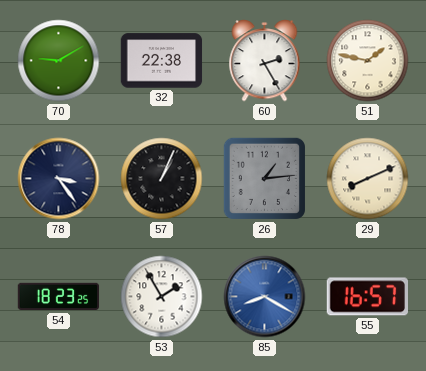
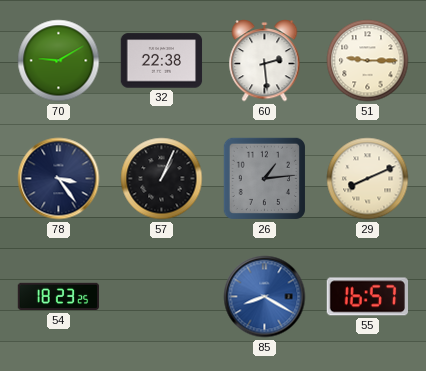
60: 2:25 -> 2:29 (265, 61)
51: 1:47 -> 9:15 (368, 61)
53: 1:55 -> none (162, 297)
